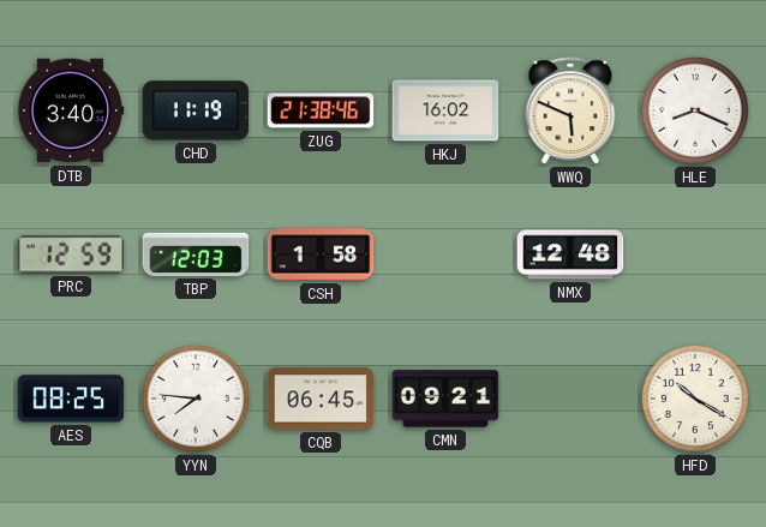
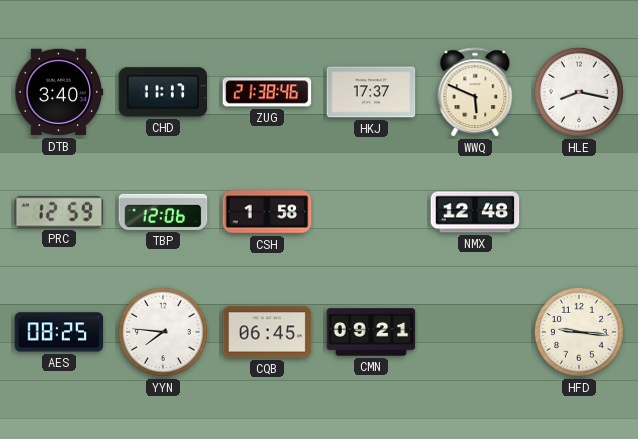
CHD: 11:19 -> 11:17 (163, 92)
HKJ: 16:02 -> 17:37 (371, 92)
HLE: 8:19 -> 8:17 (579, 92)
TBP: 12:03 -> 12:06 (163, 212)
HFD: 10:20 -> 9:16 (579, 332)
